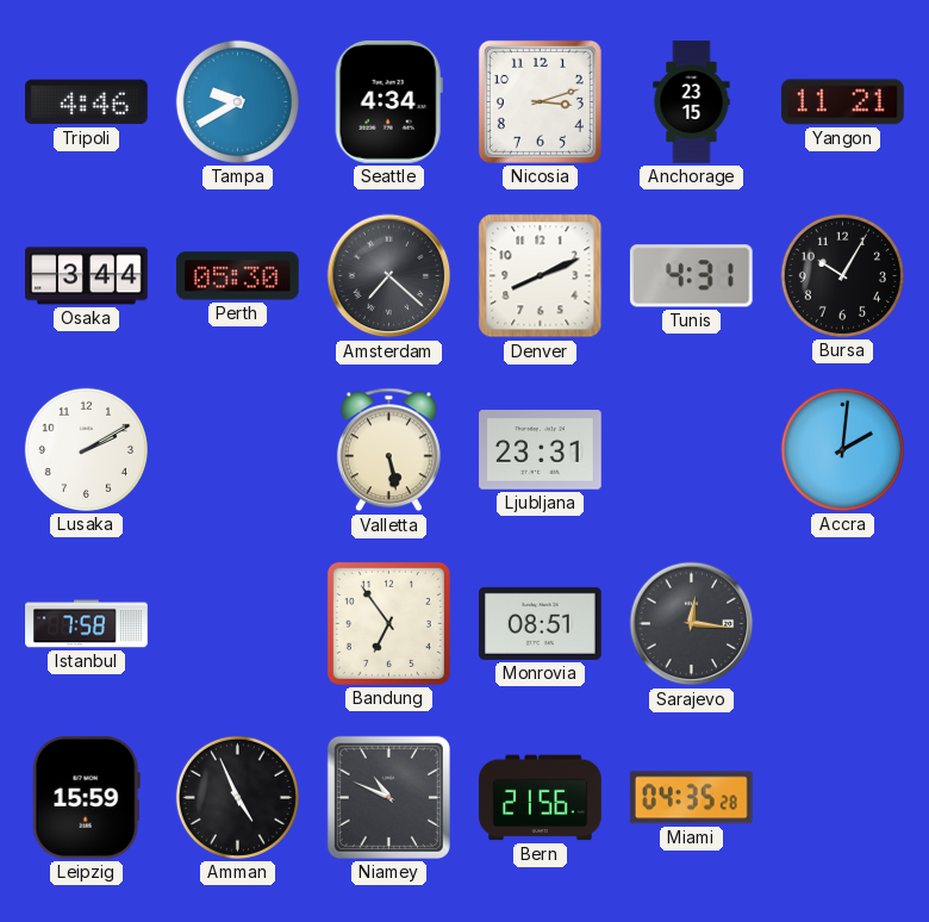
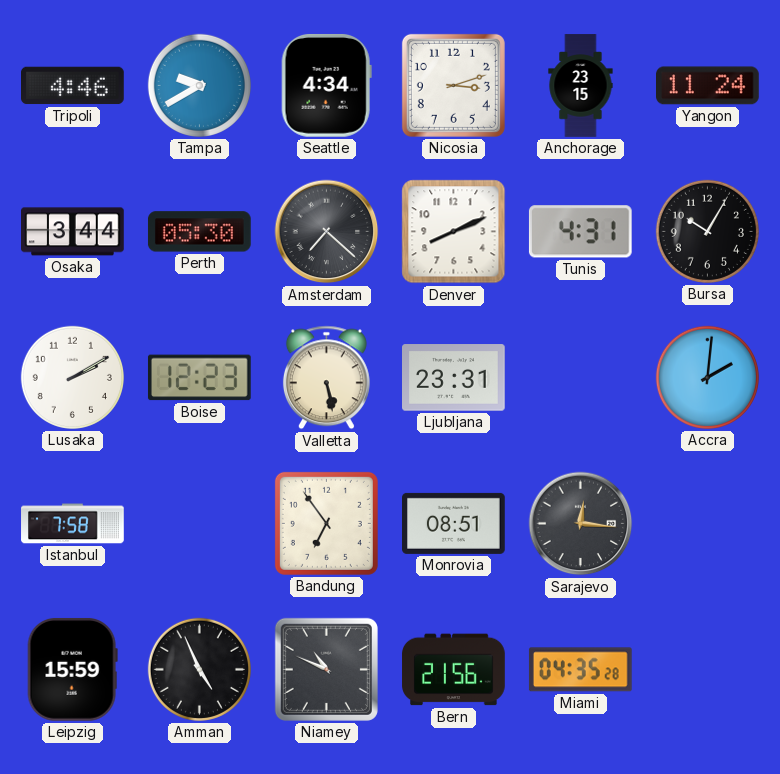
Yangon: 11:21 -> 11:24 (708, 86)
Boise: none -> 12:23 (199, 378)
